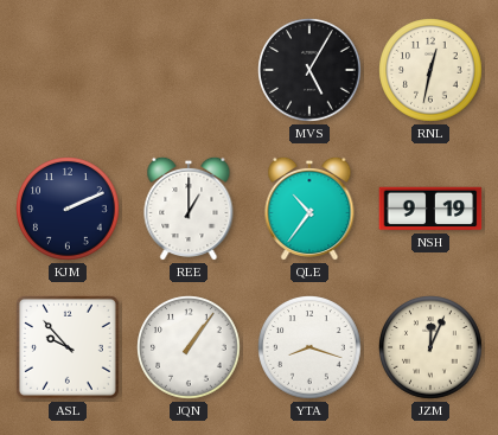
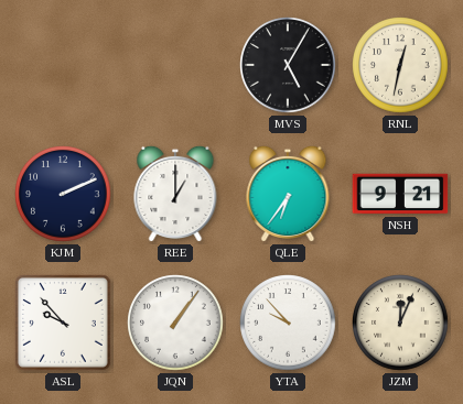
QLE: 10:36 -> 6:36 (288, 194)
NSH: 9:19 -> 9:21 (400, 194)
YTA: 8:18 -> 9:53 (288, 323)
